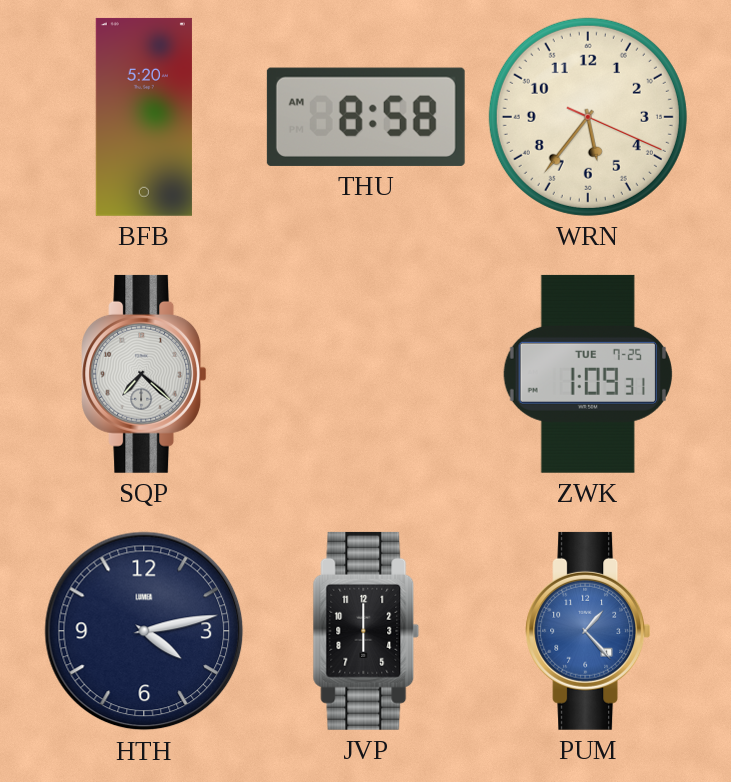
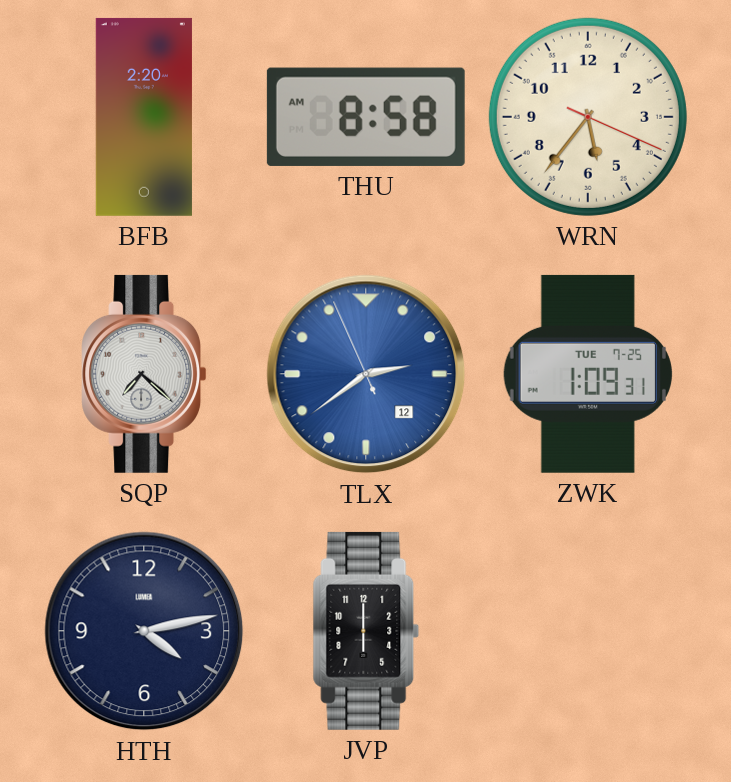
BFB: 5:20 -> 2:20 (144, 117)
TLX: none -> 2:38 (366, 374)
PUM: 1:23 -> none (588, 631)
